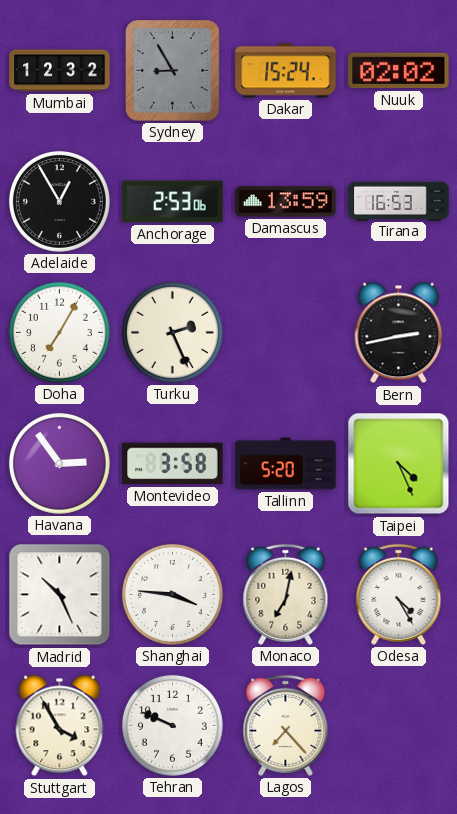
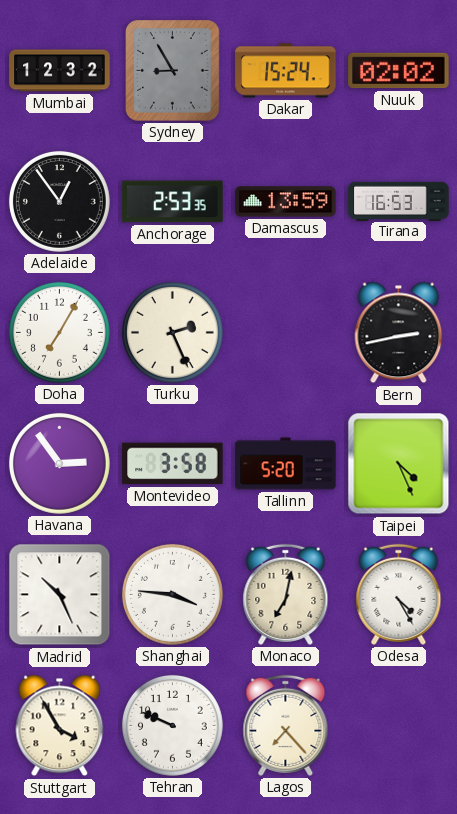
Adelaide: 12:55 -> 12:54 (59, 201)
Anchorage: 2:53:06 -> 2:53:35 (173, 202)
